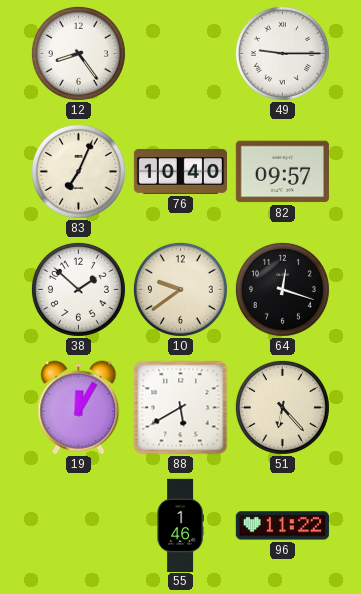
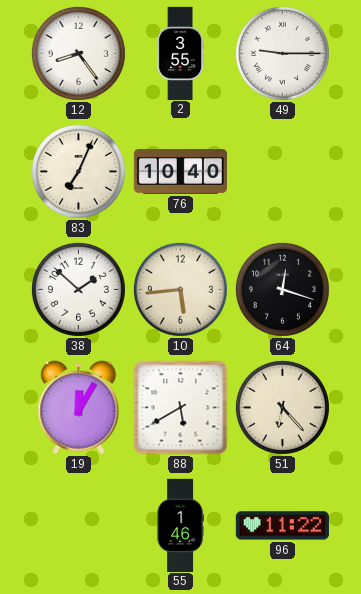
2: none -> 3:55 (180, 53)
82: 09:57 -> none (282, 172)
10: 9:39 -> 5:44 (180, 289)
